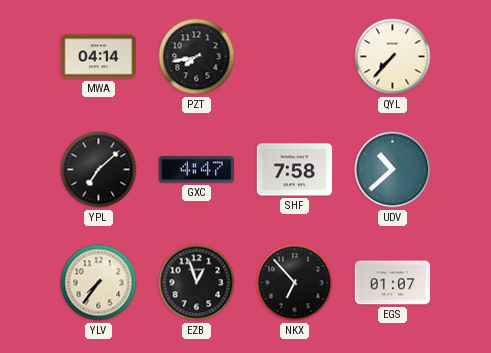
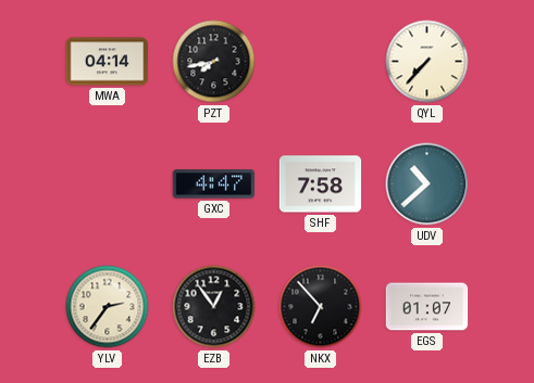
YPL: 7:08 -> none (99, 170)
YLV: 7:36 -> 2:36 (108, 307)
EZB: 12:57 -> 12:54 (214, 307)
